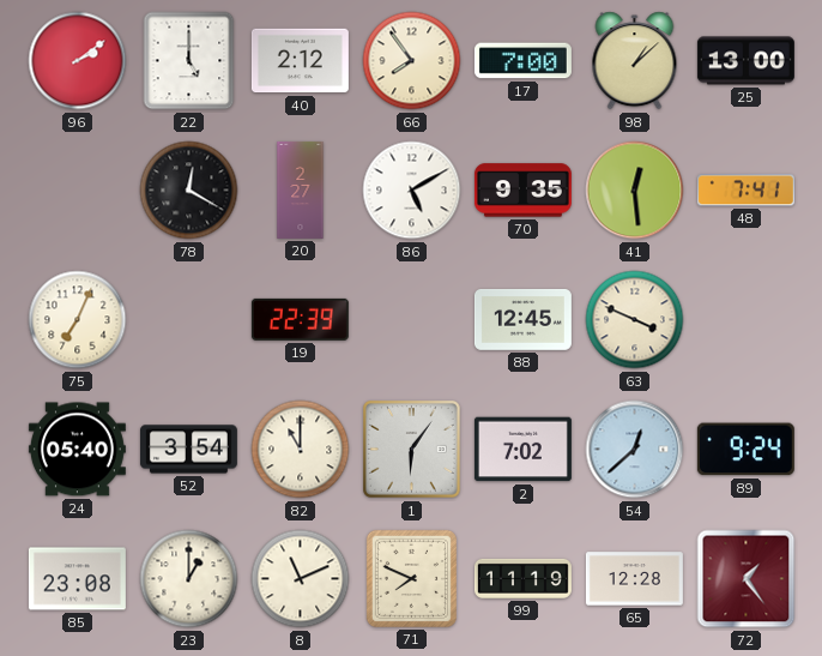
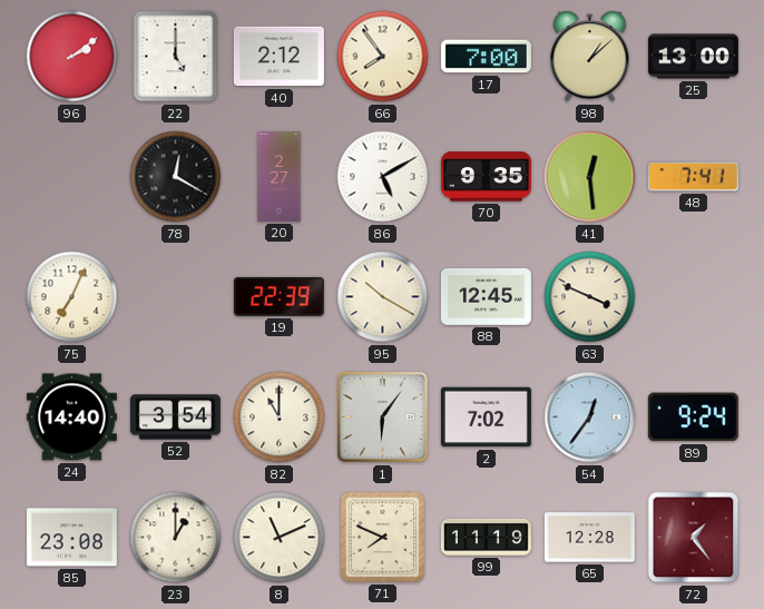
95: none -> 10:20 (383, 297)
24: 05:40 -> 14:40 (71, 418)
54: 12:38 -> 12:36 (590, 418)
